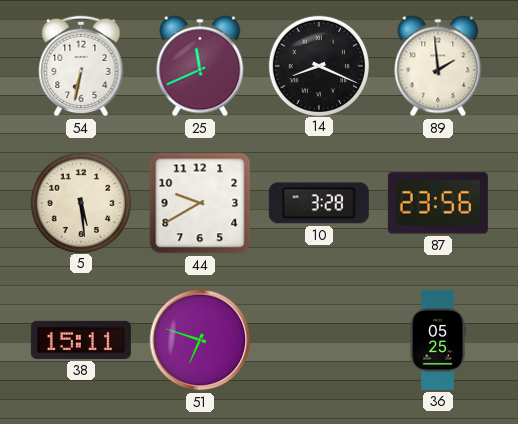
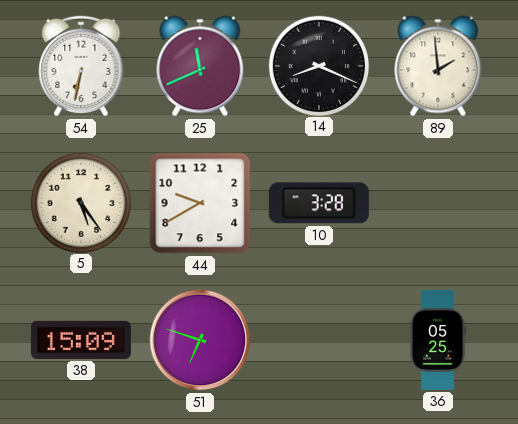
5: 5:29 -> 5:24 (80, 202)
87: 23:56 -> none (438, 203)
38: 15:11 -> 15:09 (81, 340)
